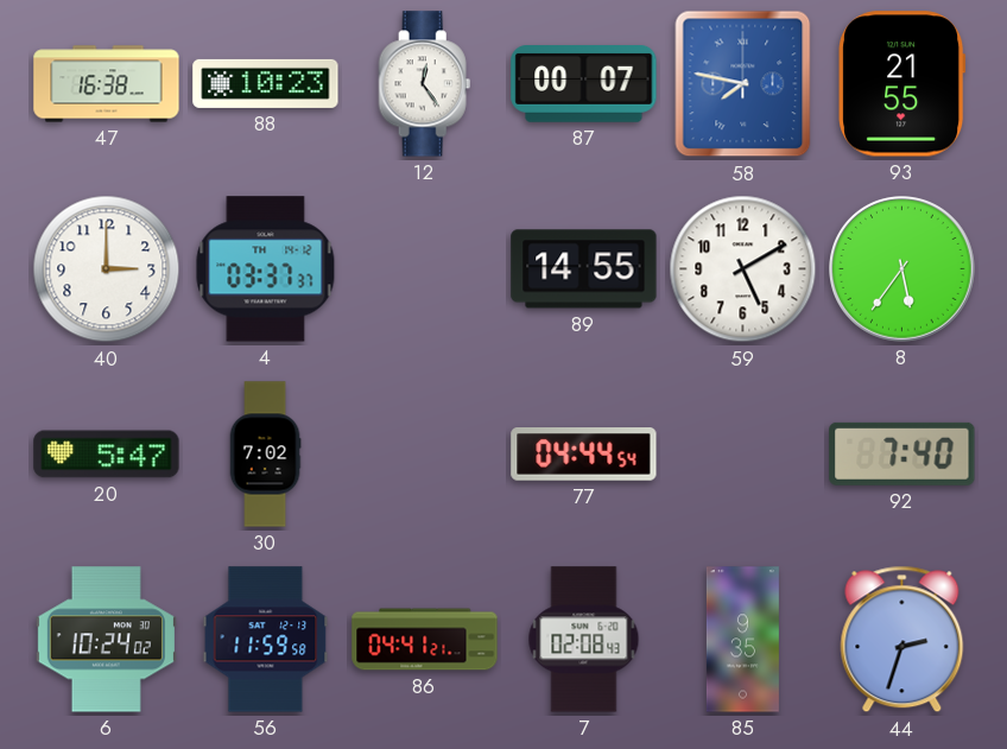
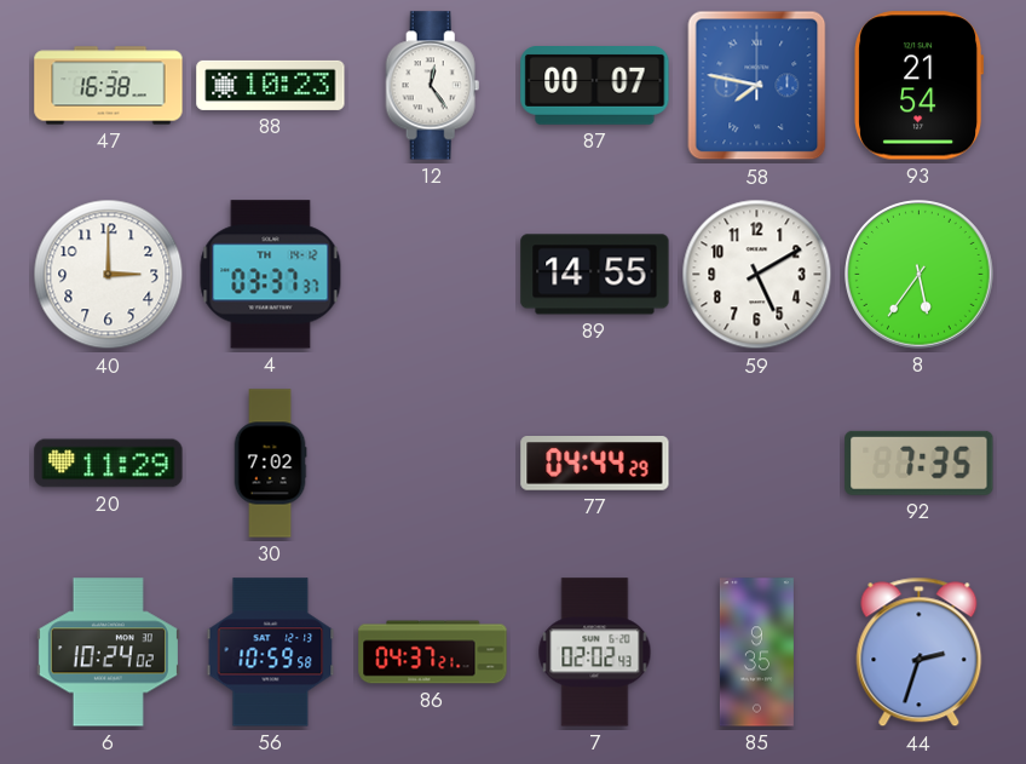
93: 21:55 -> 21:54 (920, 86)
20: 5:47 -> 11:29 (109, 464)
77: 04:44:54 -> 04:44:29 (595, 464)
92: 7:40 -> 7:35 (920, 463)
56: 11:59 -> 10:59 (271, 653)
86: 04:41 -> 04:37 (433, 653)
7: 02:08 -> 02:02 (595, 653)
